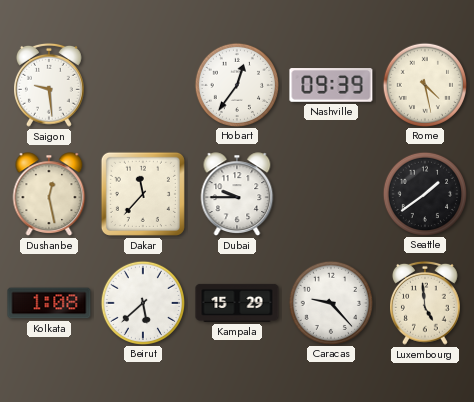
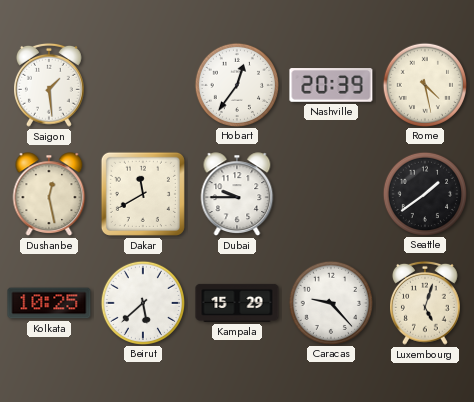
Saigon: 9:29 -> 1:29 (50, 85)
Nashville: 09:39 -> 20:39 (331, 85)
Dakar: 11:37 -> 11:40 (143, 194)
Kolkata: 1:08 -> 10:25 (49, 303)
Luxembourg: 4:59 -> 5:03 (426, 303)
